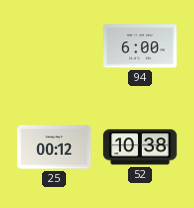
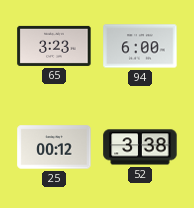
65: none -> 3:23 (54, 46)
52: 10:38 -> 3:38 (140, 147)
